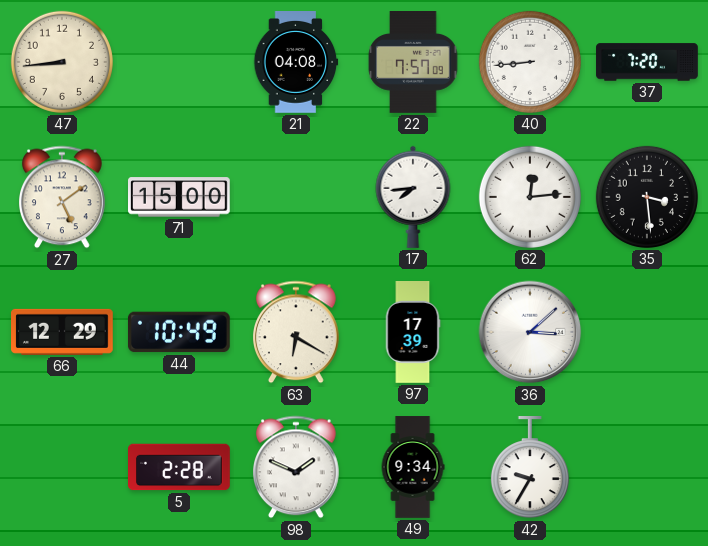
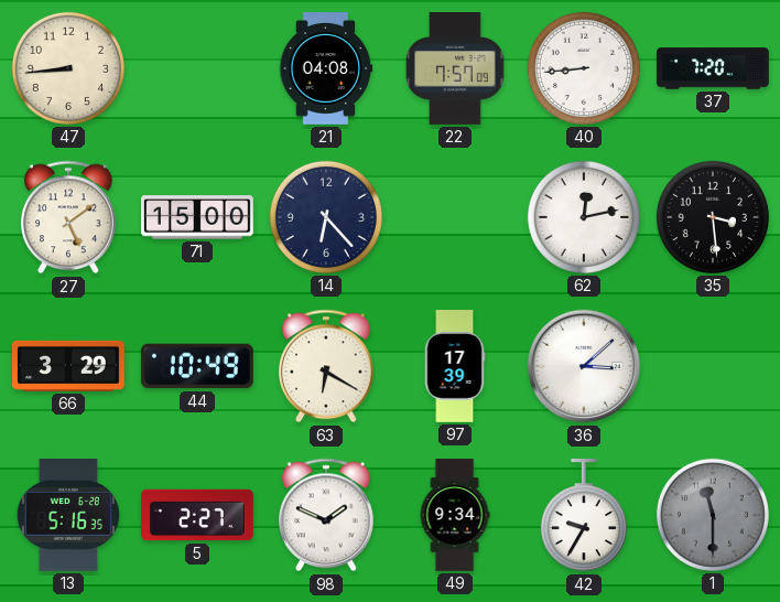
14: none -> 6:23 (326, 217)
17: 7:44 -> none (413, 197)
62: 12:14 -> 12:13 (584, 217)
66: 12:29 -> 3:29 (69, 366)
13: none -> 5:16 (68, 516)
5: 2:28 -> 2:27 (198, 515)
1: none -> 11:30 (713, 515)
